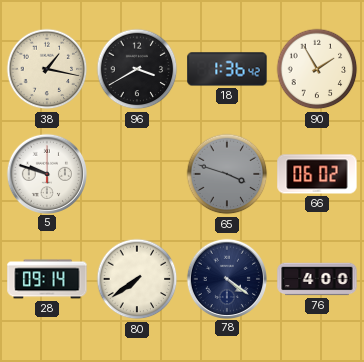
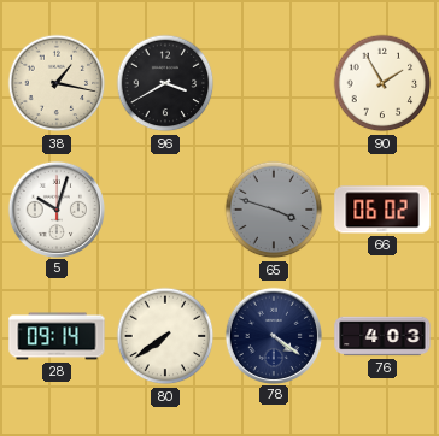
18: 1:36 -> none (227, 69)
5: 9:48 -> 10:03 (55, 208)
76: 4:00 -> 4:03 (382, 336)
